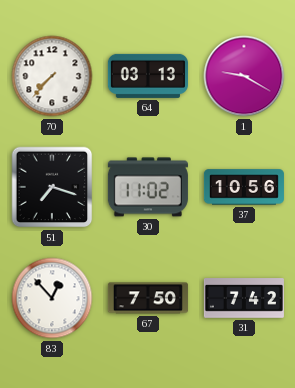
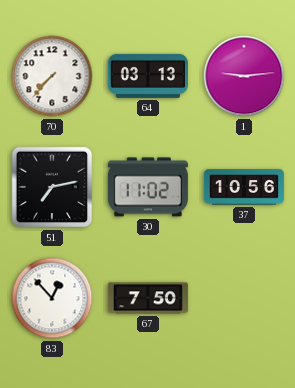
1: 9:20 -> 9:14 (244, 76)
51: 7:18 -> 7:13 (52, 187)
31: 7:42 -> none (244, 298)
